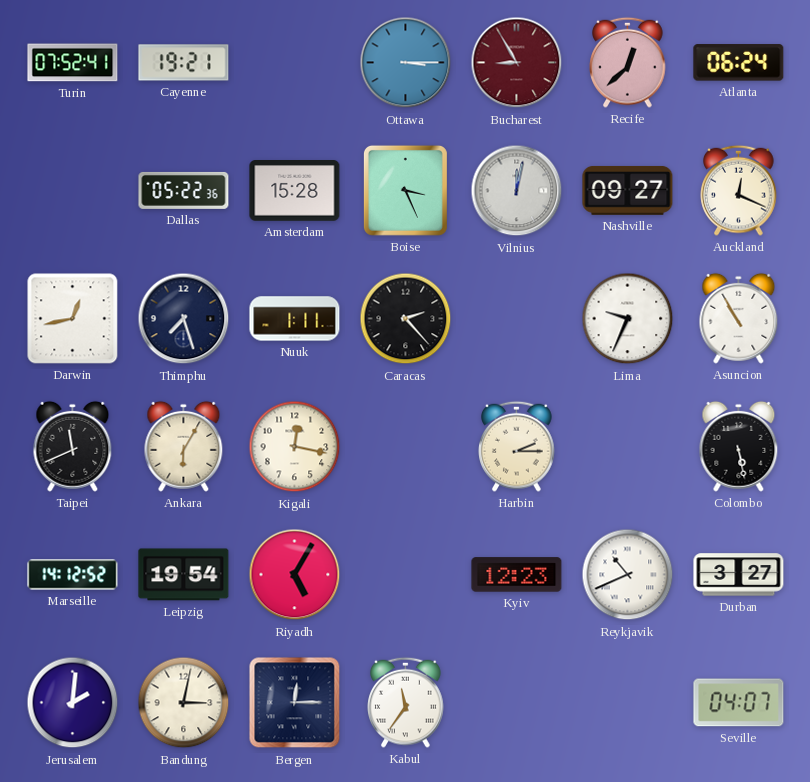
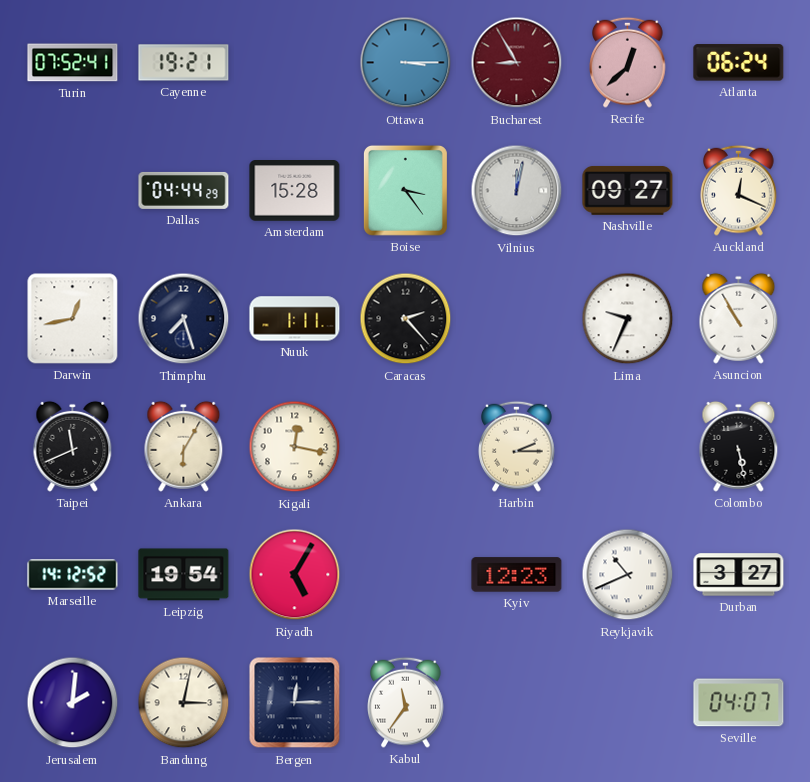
Dallas: 05:22 -> 04:44 (184, 190)
Boise: 3:26 -> 3:24 (405, 190)
